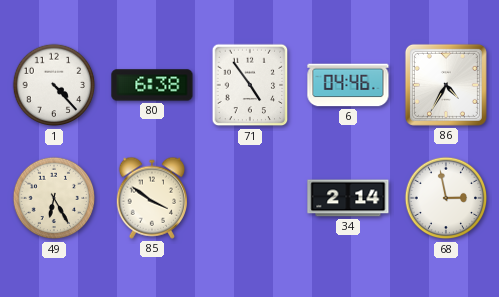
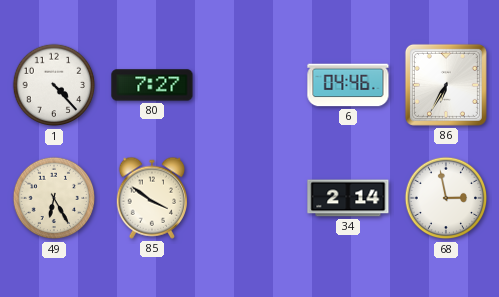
80: 6:38 -> 7:27 (152, 85)
71: 4:54 -> none (250, 85)
86: 4:35 -> 6:35 (446, 85)
